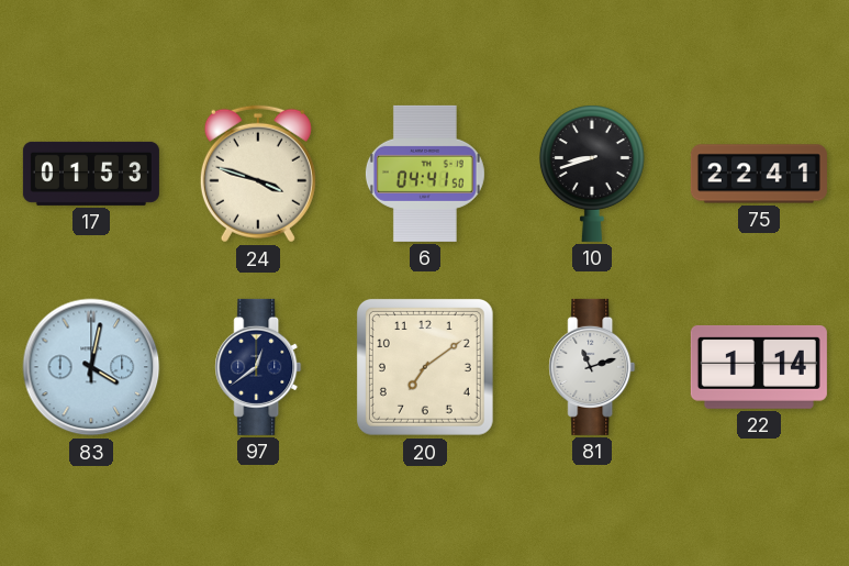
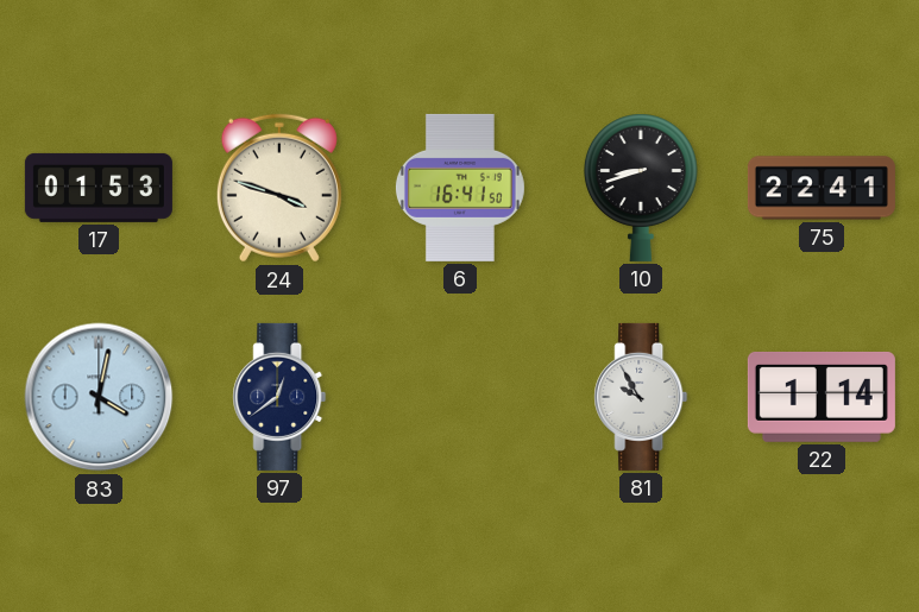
6: 04:41 -> 16:41 (460, 188)
20: 7:09 -> none (425, 367)
81: 11:12 -> 9:55 (641, 397)
